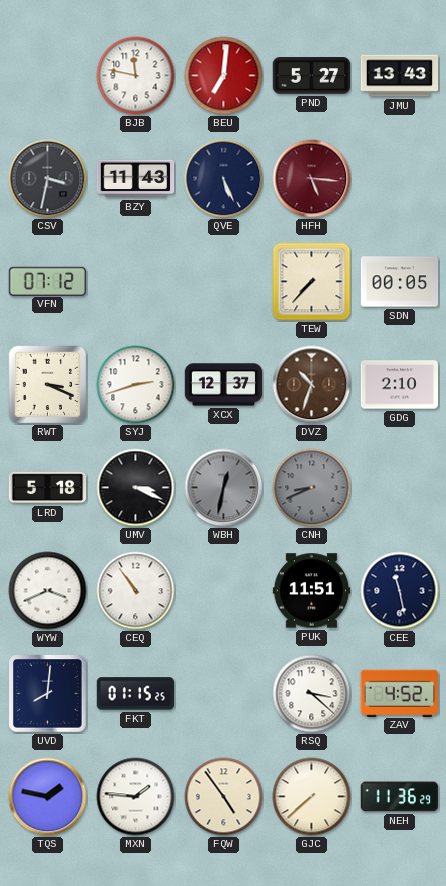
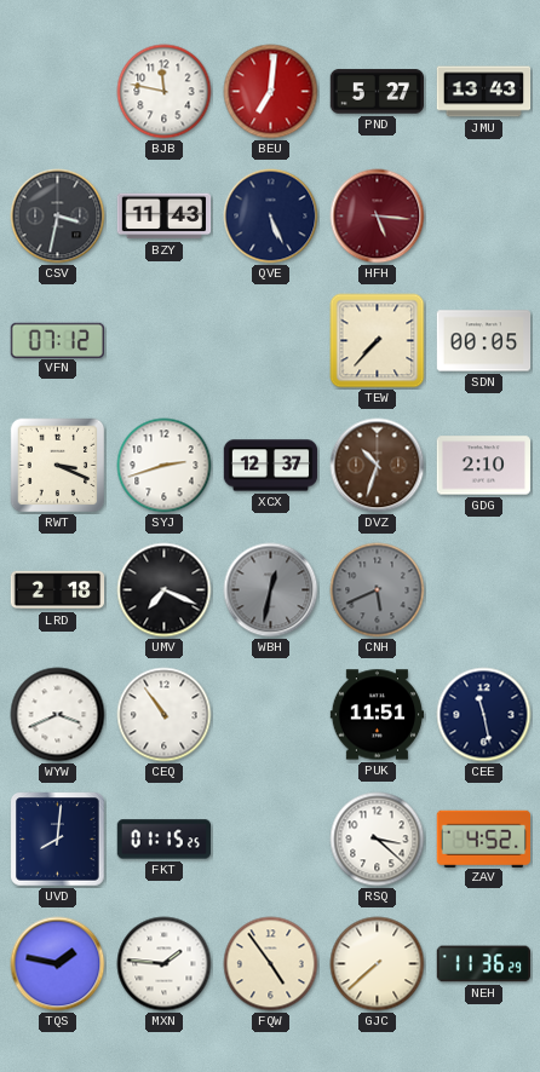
LRD: 5:18 -> 2:18 (58, 590)
UMV: 3:19 -> 7:19 (165, 590)
CNH: 8:41 -> 5:41 (378, 590)
